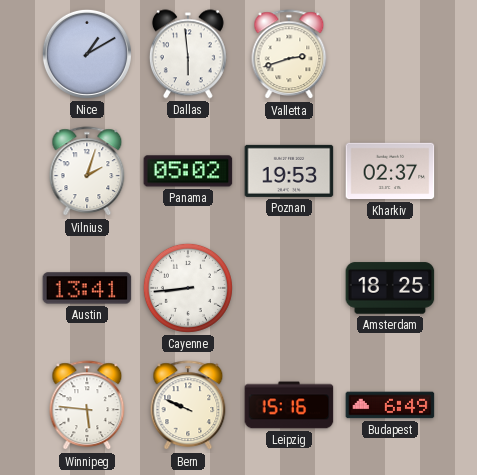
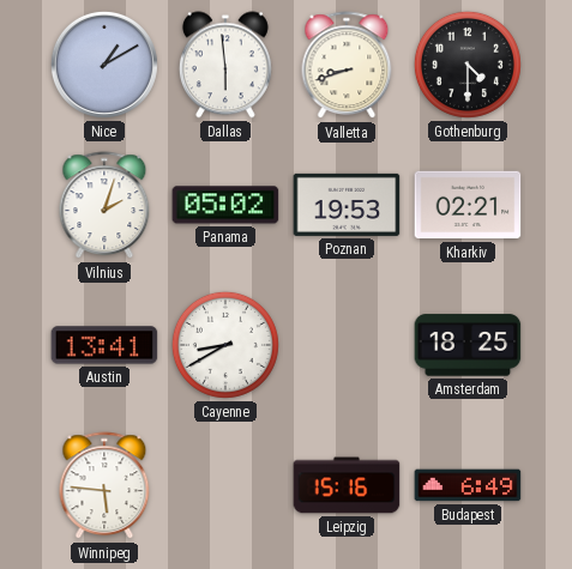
Valletta: 2:42 -> 8:42 (347, 66)
Gothenburg: none -> 4:30 (468, 65)
Kharkiv: 02:37 -> 02:21 (468, 205)
Cayenne: 8:44 -> 8:40 (225, 345)
Bern: 9:49 -> none (188, 406)
